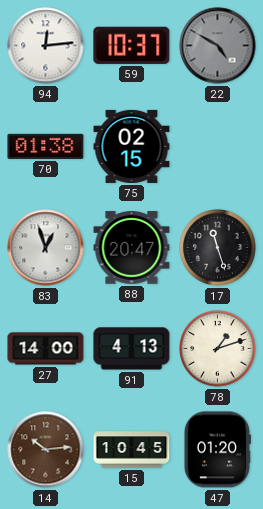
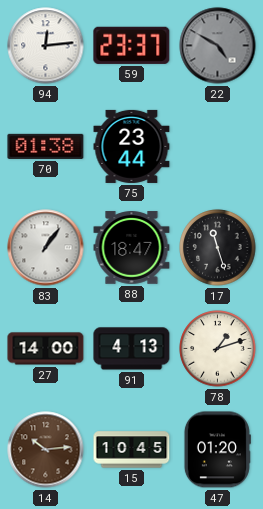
59: 10:37 -> 23:37 (132, 45)
75: 02:15 -> 23:44 (132, 146)
83: 12:57 -> 1:06 (46, 248)
88: 20:47 -> 18:47 (132, 248)
